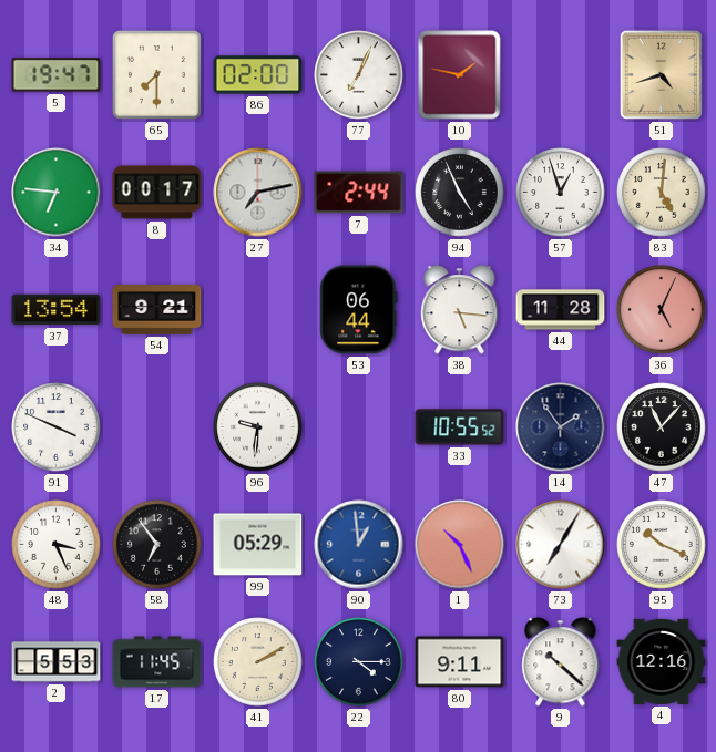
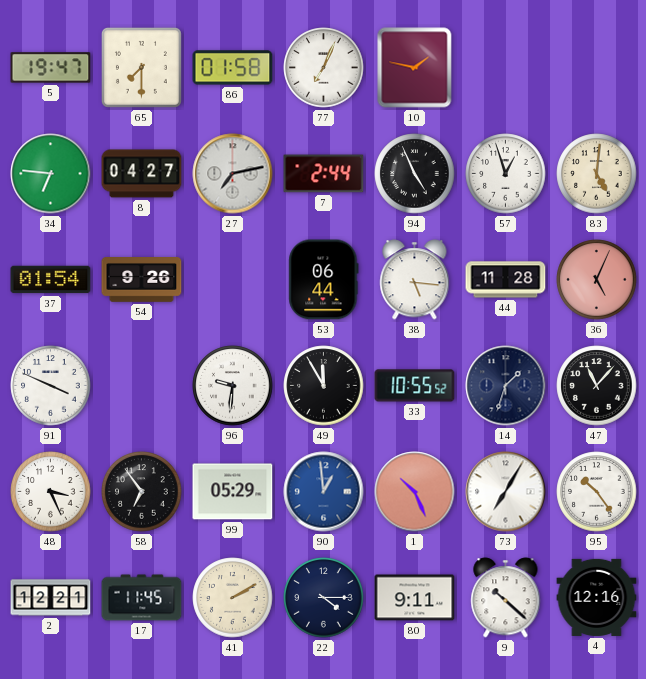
86: 02:00 -> 01:58 (233, 68)
51: 4:42 -> none (661, 74)
8: 00:17 -> 04:27 (142, 174)
37: 13:54 -> 01:54 (51, 280)
54: 9:21 -> 9:26 (142, 280)
49: none -> 11:55 (324, 386)
14: 1:54 -> 1:33 (506, 386)
95: 10:19 -> 10:24 (597, 492)
2: 5:53 -> 12:21 (51, 598)
